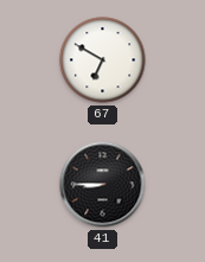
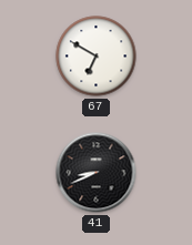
41: 8:45 -> 8:41 (97, 173)
